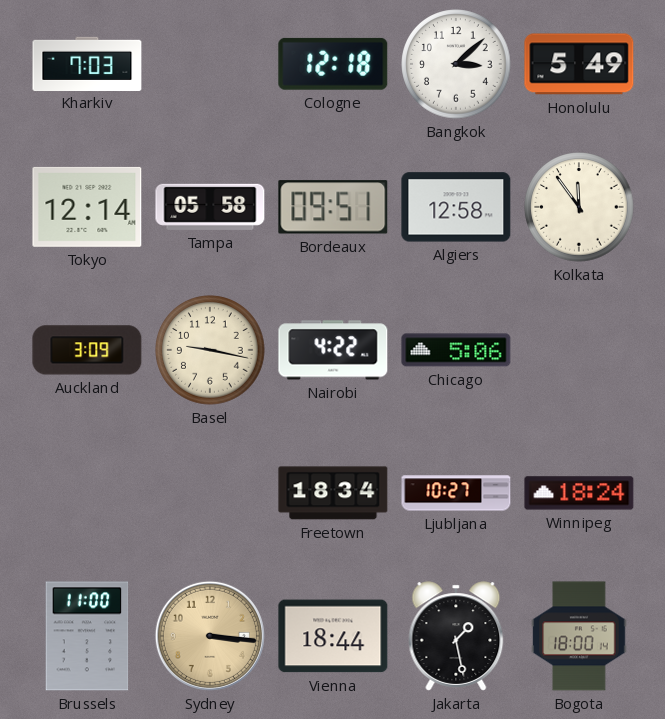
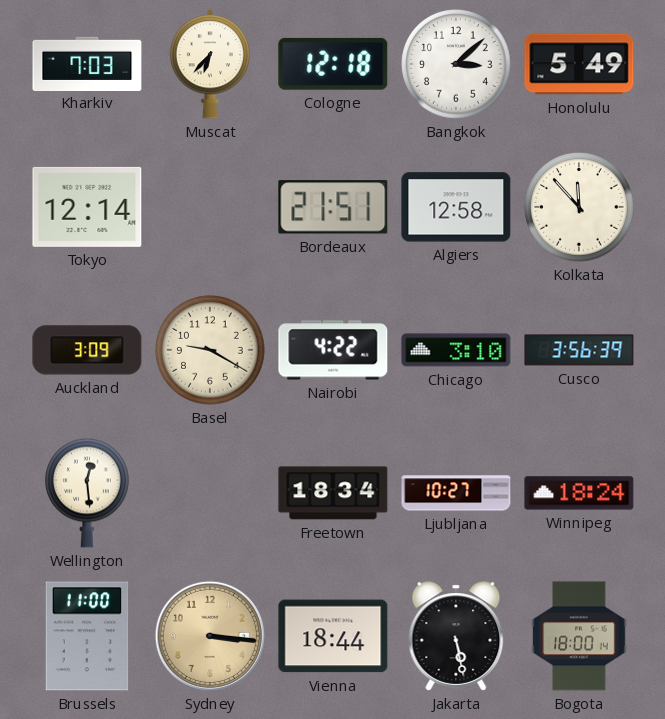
Muscat: none -> 6:37 (210, 64)
Tampa: 05:58 -> none (210, 207)
Bordeaux: 09:51 -> 21:51 (333, 207)
Kolkata: 11:54 -> 11:53 (579, 207)
Basel: 9:17 -> 9:20 (210, 350)
Chicago: 5:06 -> 3:10 (456, 350)
Cusco: none -> 3:56 (579, 350)
Wellington: none -> 12:29 (88, 493)
Jakarta: 1:28 -> 5:28 (456, 636)
